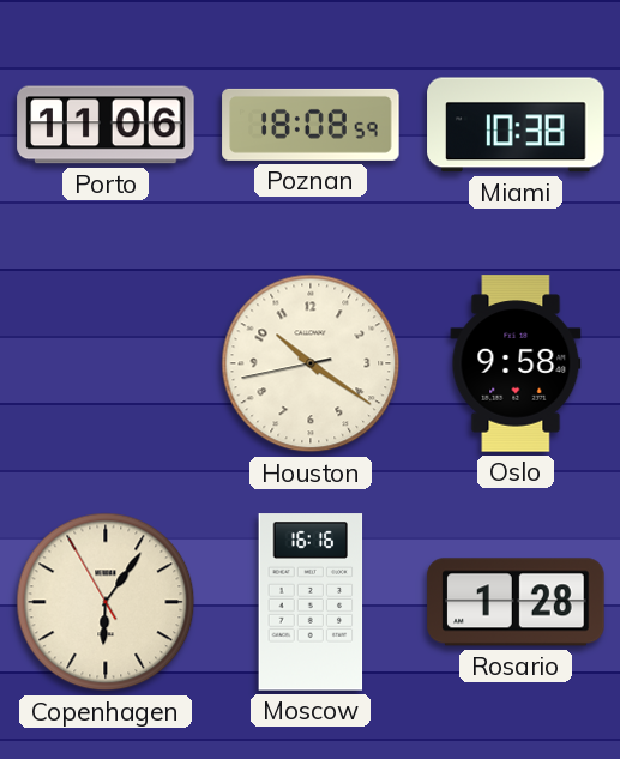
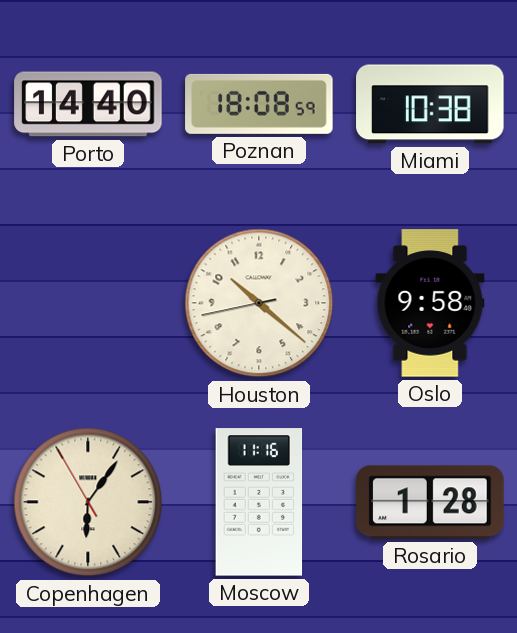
Porto: 11:06 -> 14:40 (88, 104)
Houston: 10:20 -> 10:21 (259, 303)
Moscow: 16:16 -> 11:16 (259, 502)
